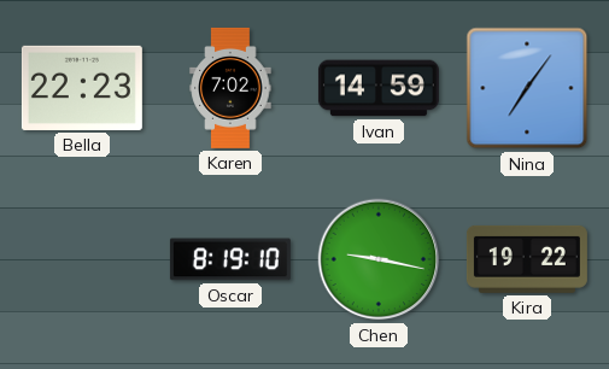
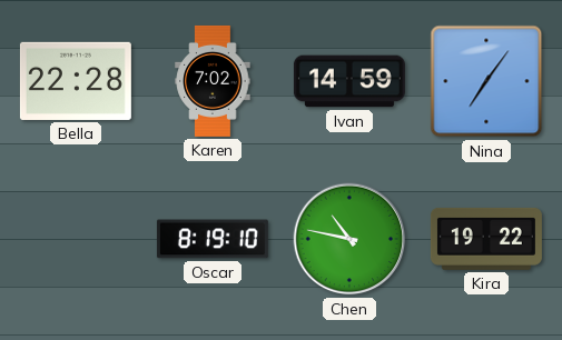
Bella: 22:23 -> 22:28 (76, 81)
Chen: 9:17 -> 10:47 (349, 239)
